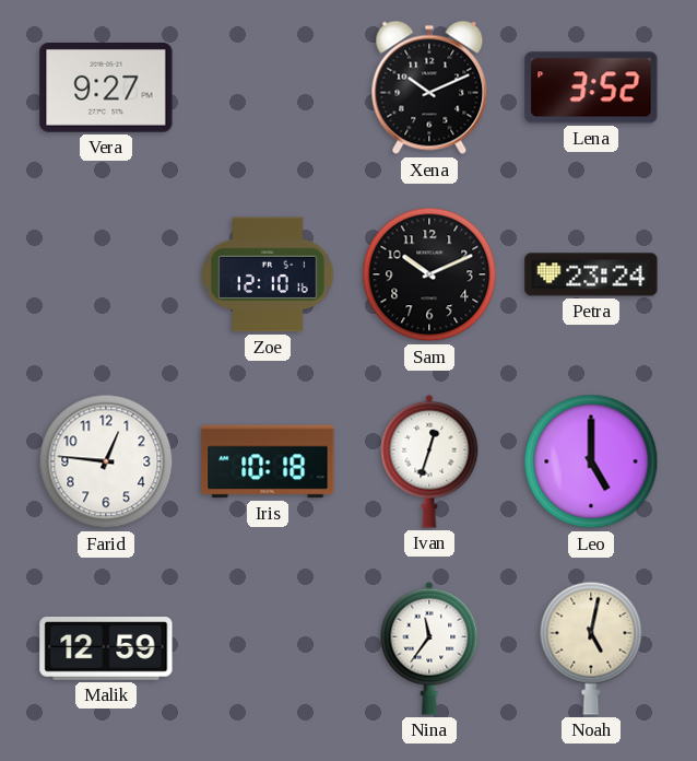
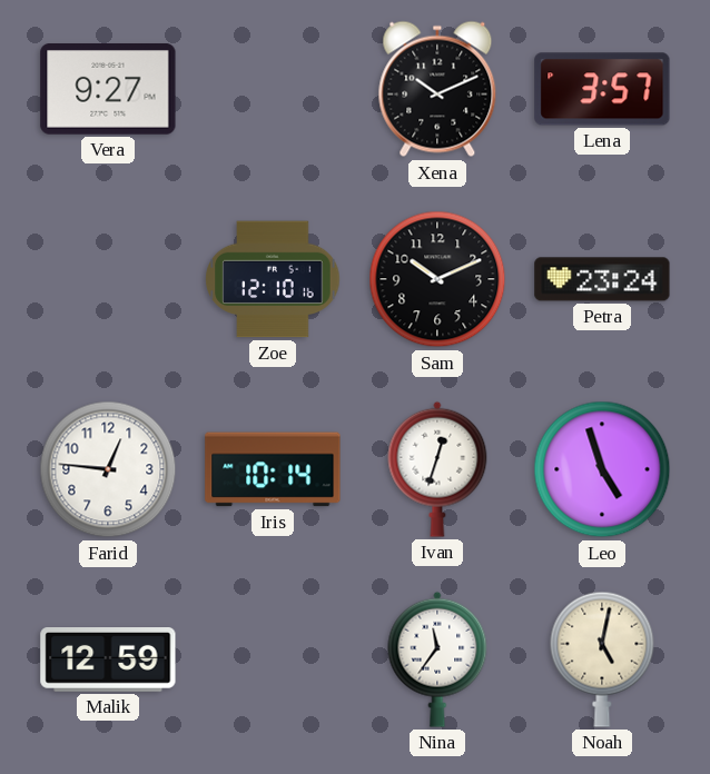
Lena: 3:52 -> 3:57 (602, 89)
Iris: 10:18 -> 10:14 (273, 469)
Leo: 5:00 -> 4:57 (602, 469)
